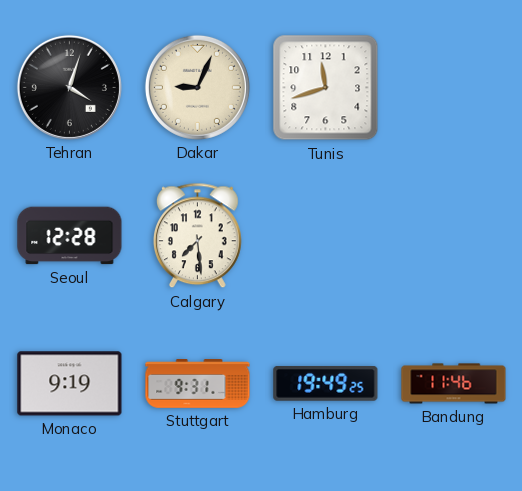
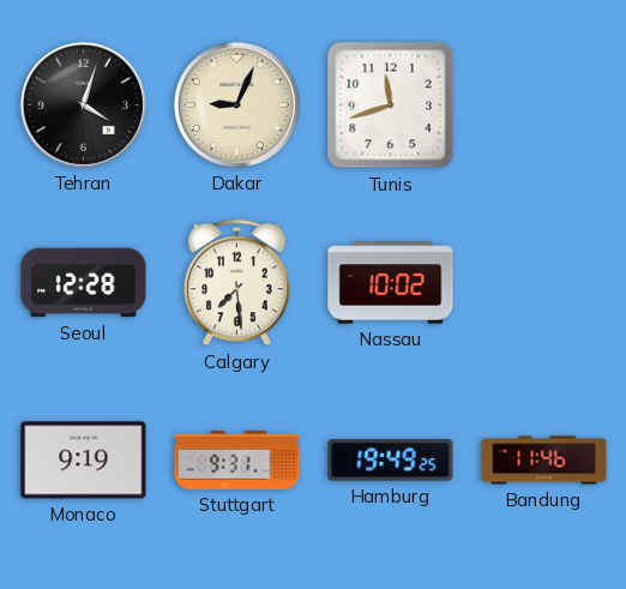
Nassau: none -> 10:02 (391, 283)
